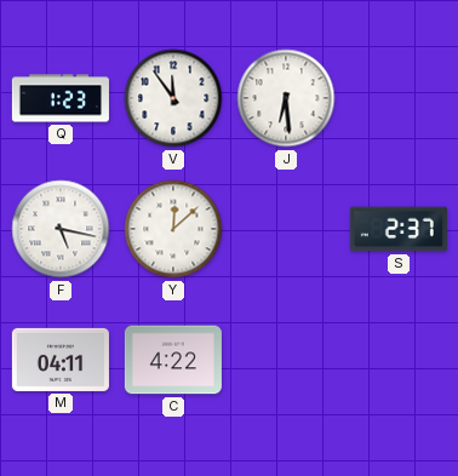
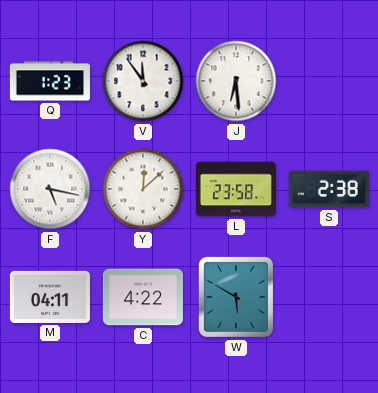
L: none -> 23:58 (236, 189)
S: 2:37 -> 2:38 (329, 189)
W: none -> 5:50 (236, 297)
